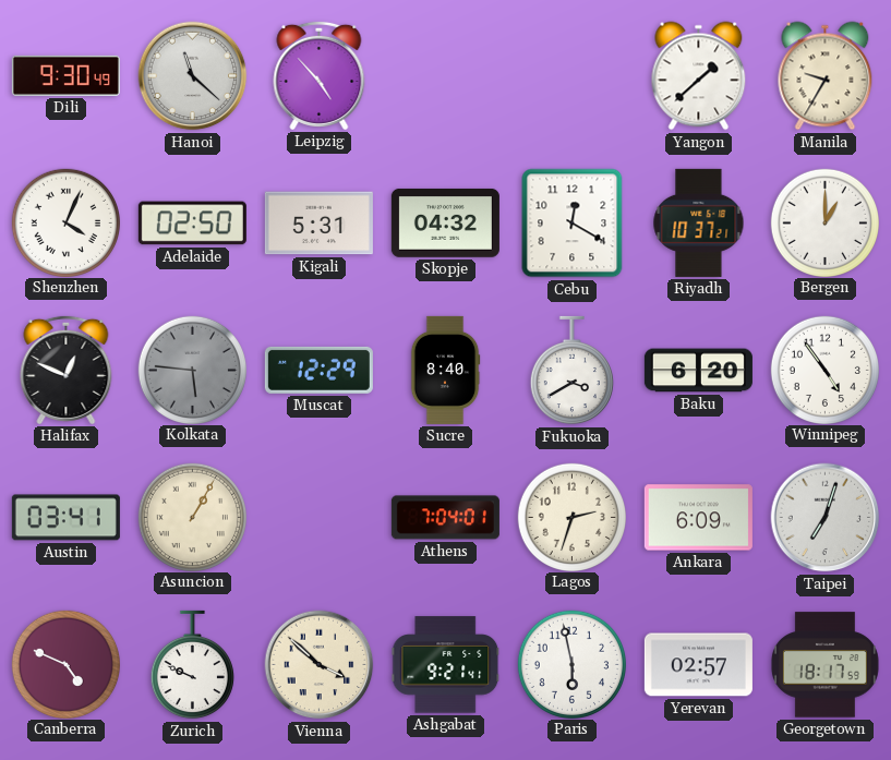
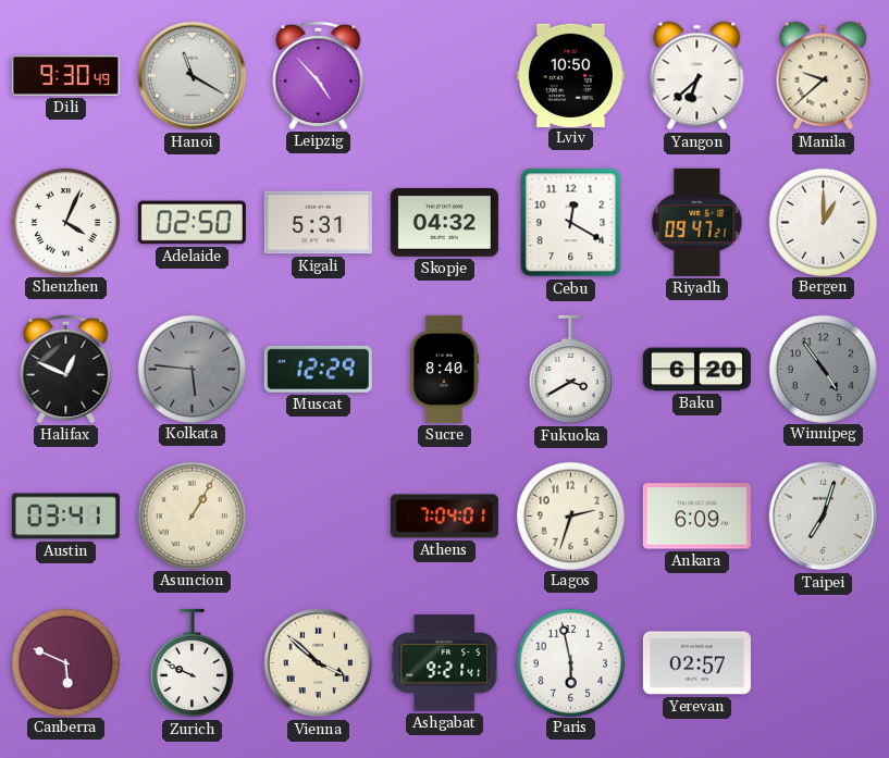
Hanoi: 11:22 -> 11:20 (193, 76)
Lviv: none -> 10:50 (570, 75)
Yangon: 1:38 -> 6:38 (697, 76)
Manila: 9:35 -> 9:38 (824, 76)
Riyadh: 10:37 -> 09:47 (697, 222)
Winnipeg dial: white -> grey (823, 369)
Canberra: 4:49 -> 5:49 (65, 662)
Georgetown: 18:17 -> none (824, 665)
